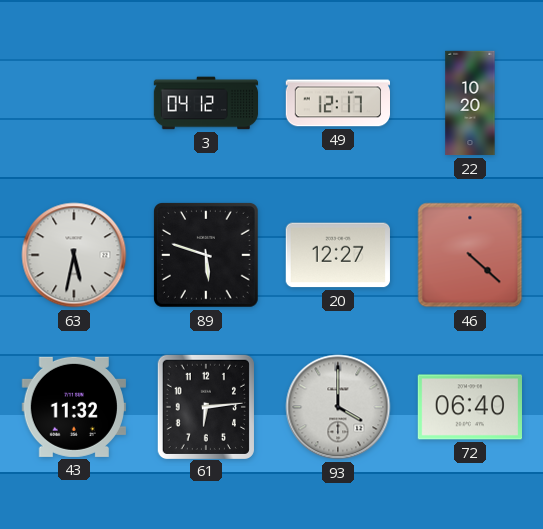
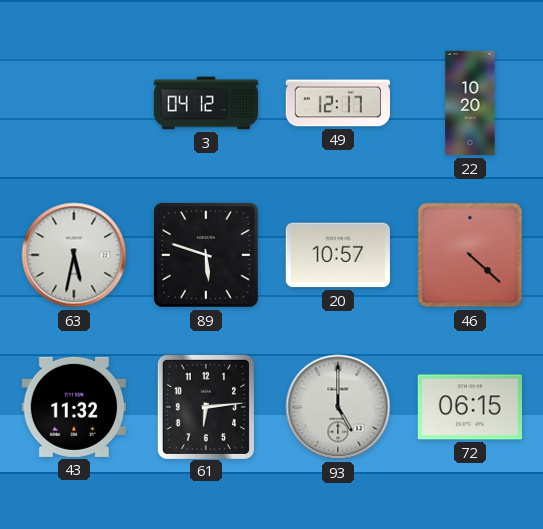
20: 12:27 -> 10:57 (338, 255)
93: 4:00 -> 5:00 (338, 407)
72: 06:40 -> 06:15 (469, 407)
